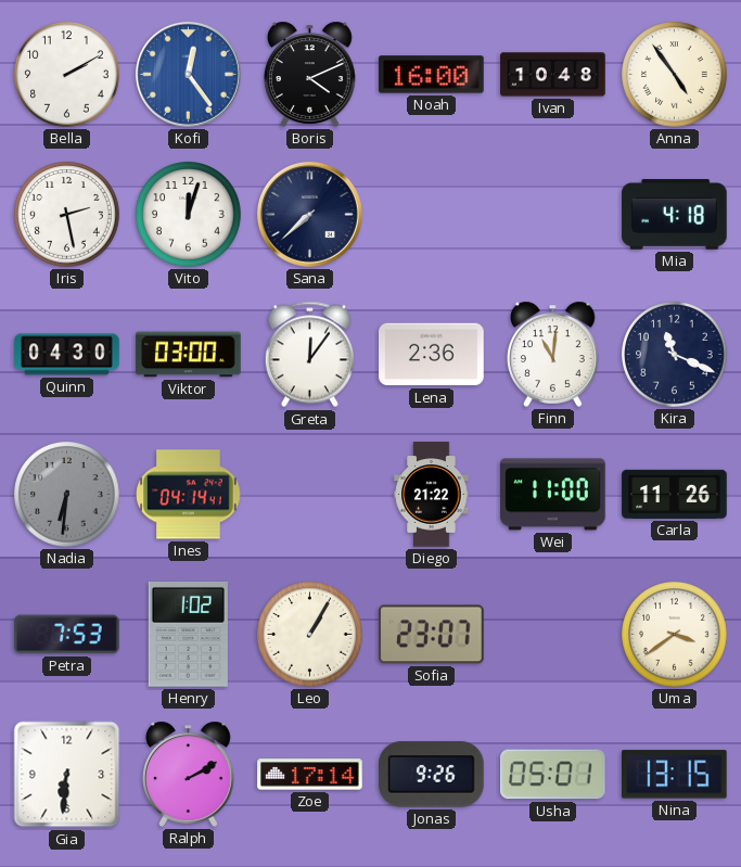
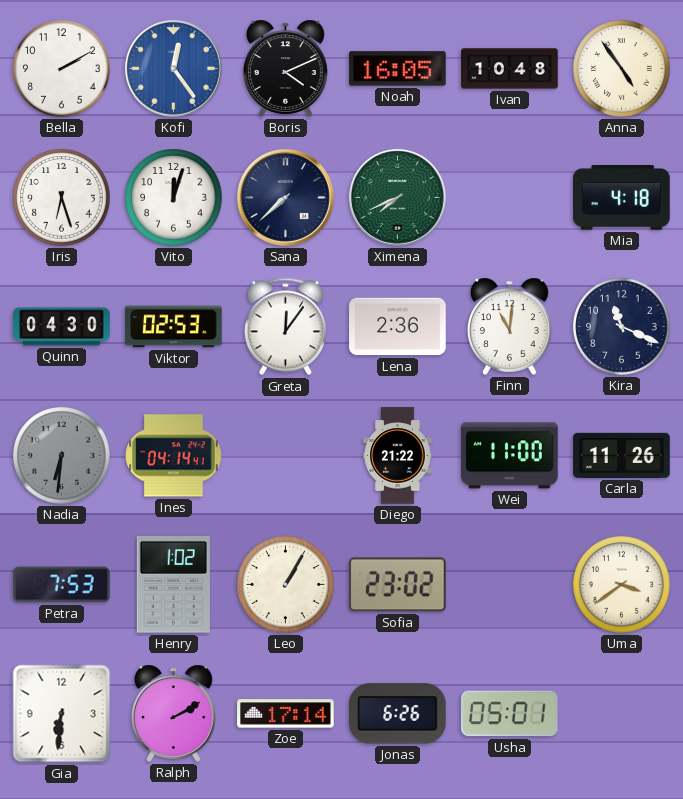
Noah: 16:00 -> 16:05 (398, 69)
Iris: 2:28 -> 6:27 (62, 198)
Ximena: none -> 7:41 (397, 197)
Viktor: 03:00 -> 02:53 (174, 327)
Sofia: 23:07 -> 23:02 (398, 585)
Jonas: 9:26 -> 6:26 (398, 714)
Nina: 13:15 -> none (674, 775)
